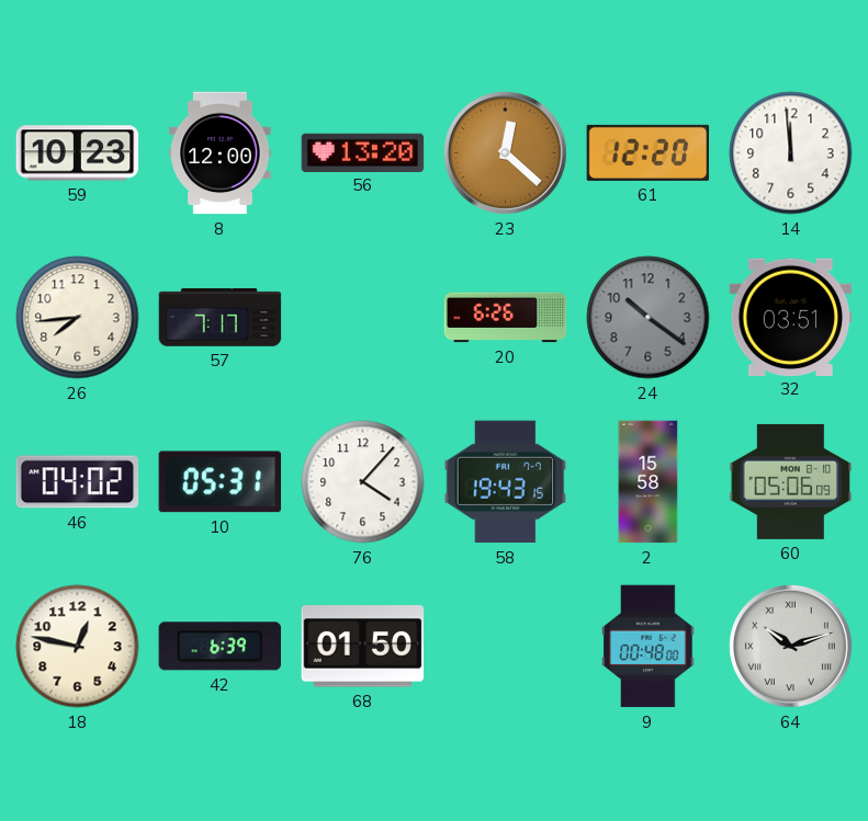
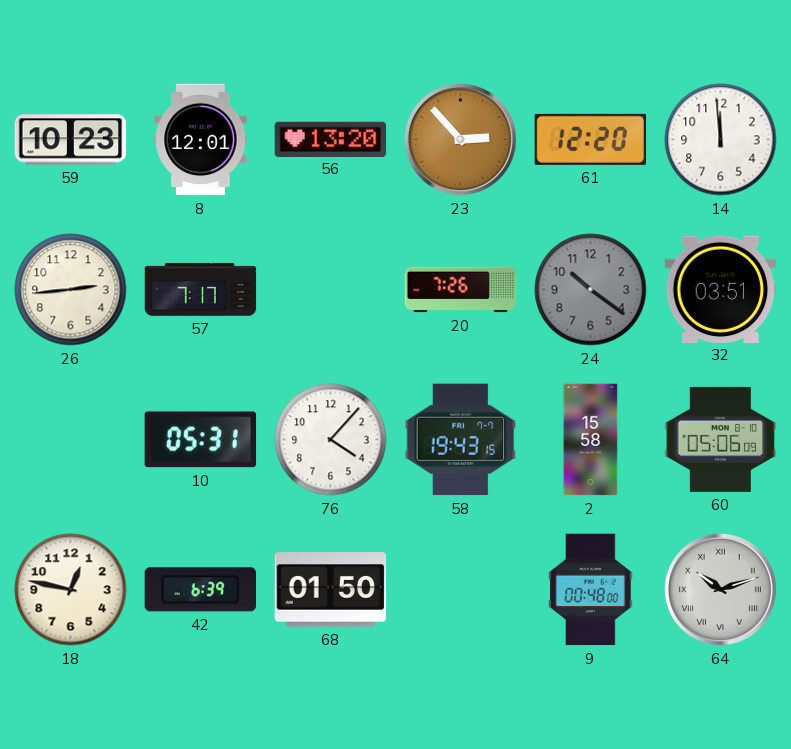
8: 12:00 -> 12:01 (201, 140)
23: 12:22 -> 2:53 (460, 139)
26: 7:44 -> 2:44 (71, 290)
20: 6:26 -> 7:26 (461, 290)
46: 04:02 -> none (78, 482)
